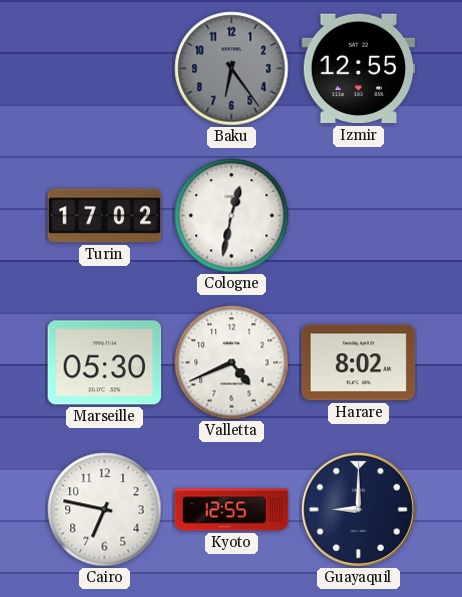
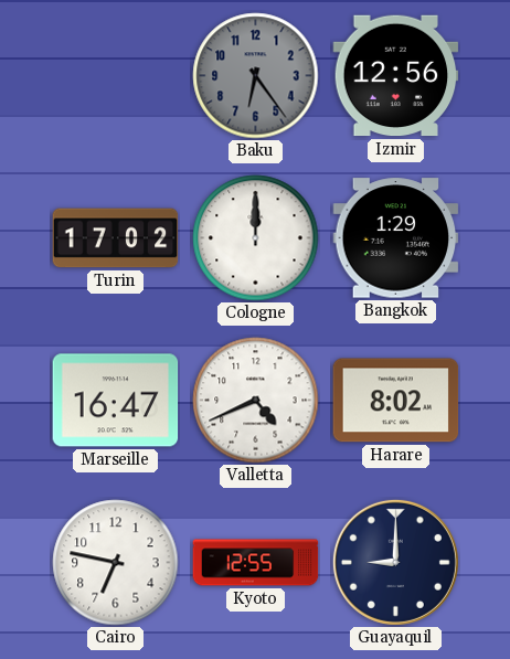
Izmir: 12:55 -> 12:56 (396, 76)
Cologne: 12:32 -> 12:00 (256, 238)
Bangkok: none -> 1:29 (396, 238)
Marseille: 05:30 -> 16:47 (116, 401)
